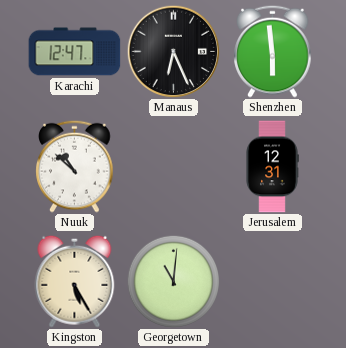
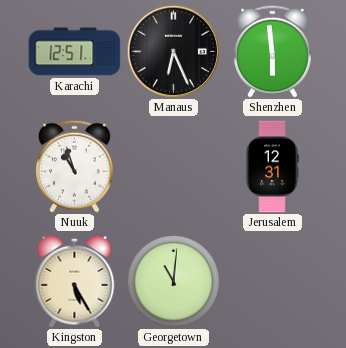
Karachi: 12:47 -> 12:51 (75, 52)
Nuuk: 10:52 -> 10:57 (75, 166)
